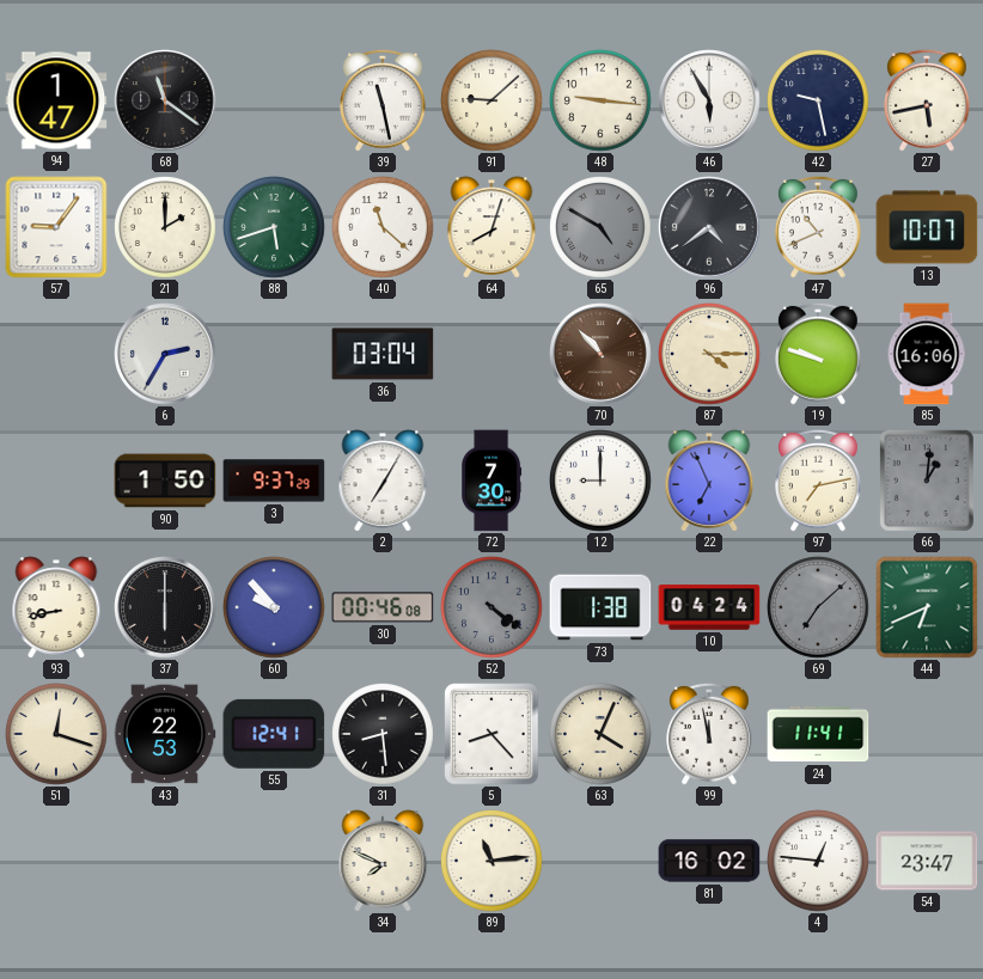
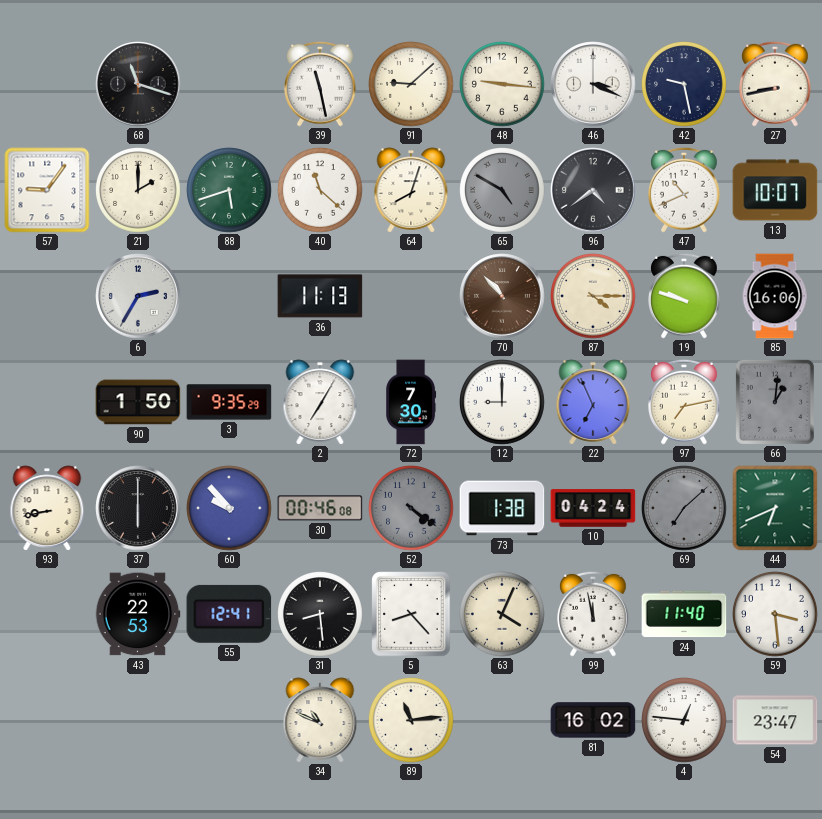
94: 1:47 -> none (56, 100)
68: 11:21 -> 11:18 (138, 84)
46: 5:55 -> 3:19 (593, 84)
27: 5:43 -> 8:43 (776, 84)
36: 03:04 -> 11:13 (320, 296)
3: 9:37 -> 9:35 (229, 402)
51: 12:18 -> none (57, 735)
24: 11:41 -> 11:40 (684, 614)
59: none -> 3:29 (776, 615)
34: 7:49 -> 10:49 (320, 720)
